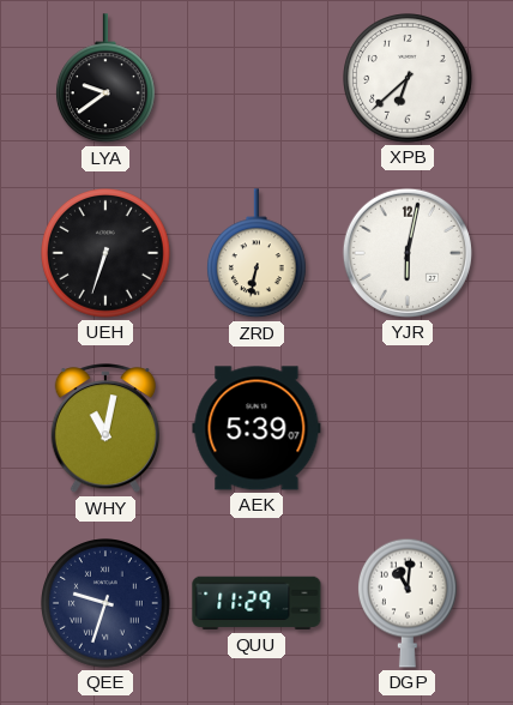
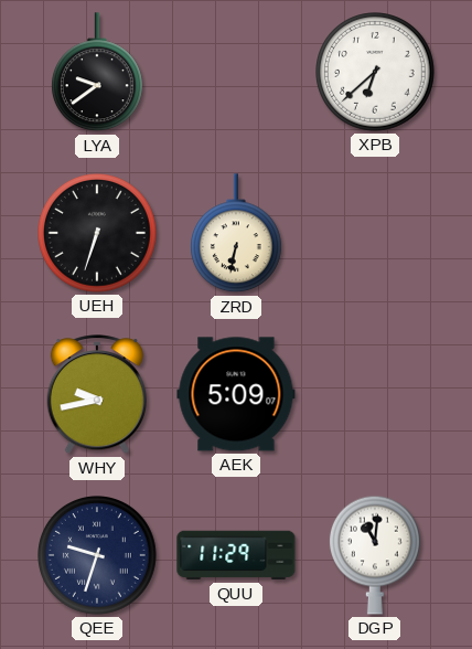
YJR: 6:02 -> none (408, 253)
WHY: 11:02 -> 9:43 (96, 395)
AEK: 5:39 -> 5:09 (236, 394)
